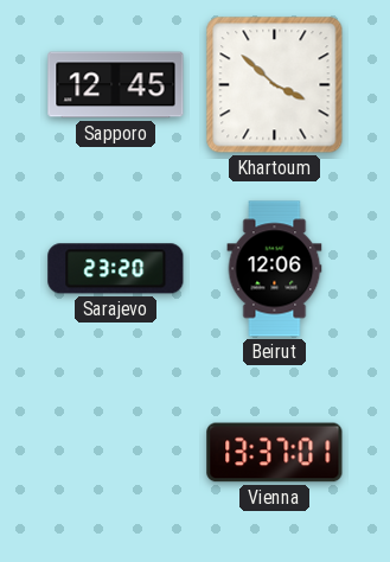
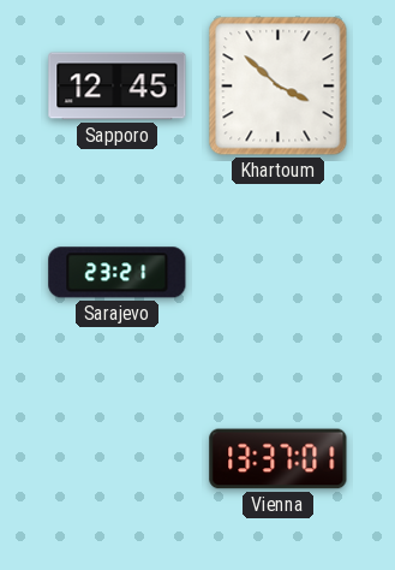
Sarajevo: 23:20 -> 23:21 (118, 273)
Beirut: 12:06 -> none (275, 269)
